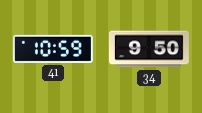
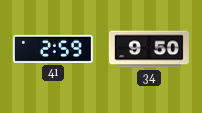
41: 10:59 -> 2:59 (53, 49)
